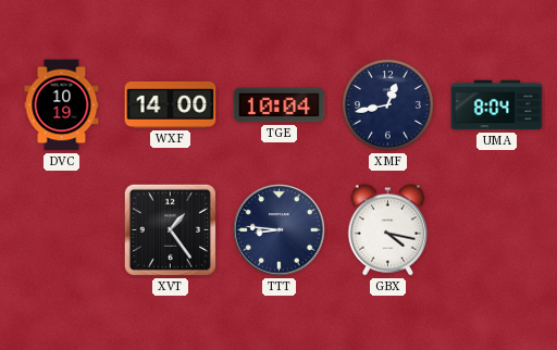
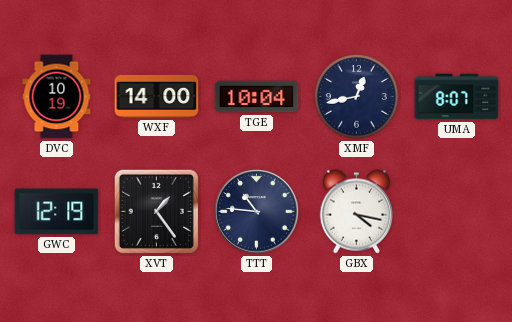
UMA: 8:04 -> 8:07 (457, 97)
GWC: none -> 12:19 (57, 212)
TTT: 8:46 -> 10:46 (257, 212)
